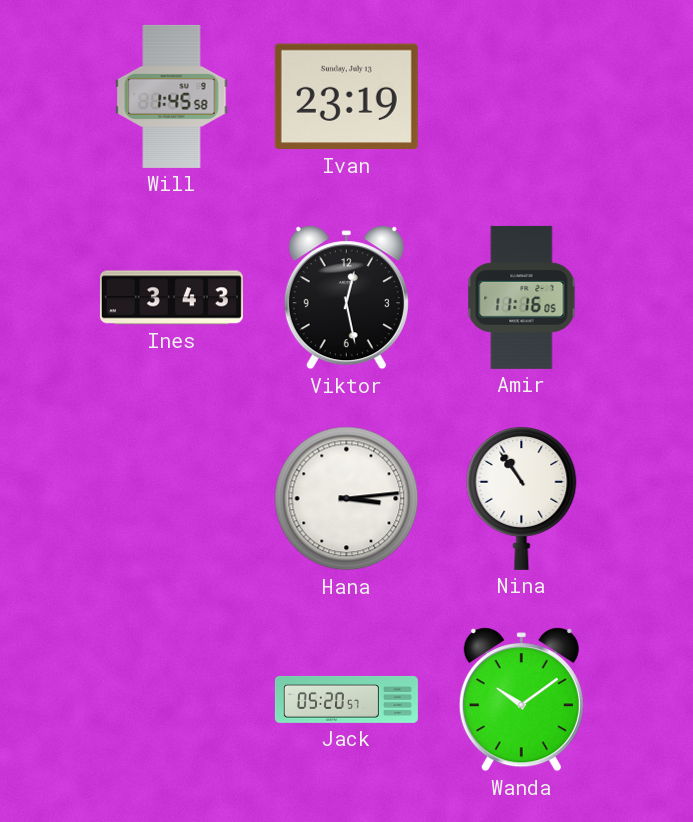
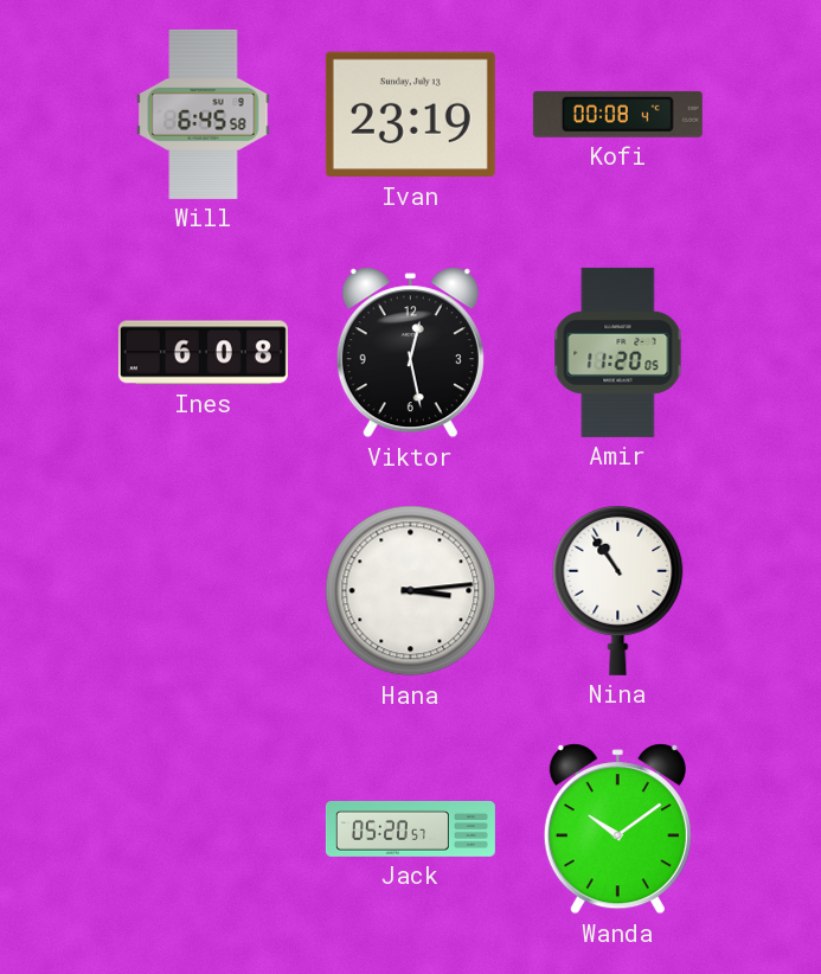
Will: 1:45 -> 6:45 (204, 114)
Kofi: none -> 00:08 (617, 114)
Ines: 3:43 -> 6:08 (203, 353)
Amir: 11:16 -> 11:20 (618, 352)
